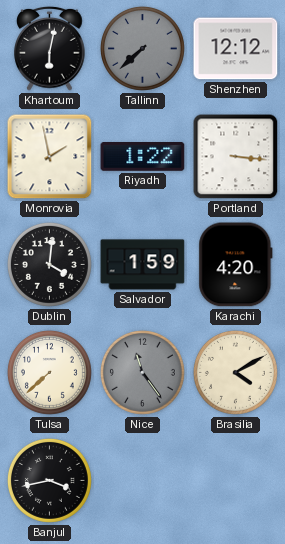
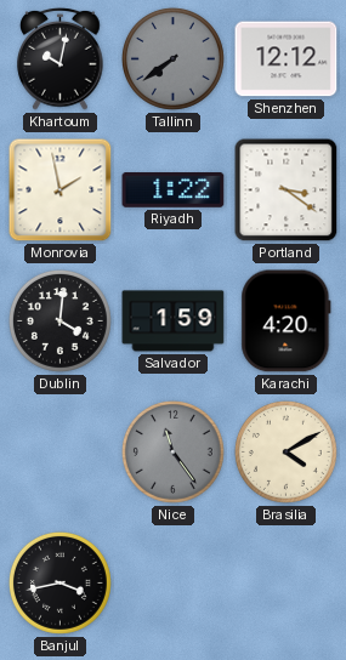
Khartoum: 6:02 -> 10:02 (61, 58)
Tallinn: 7:38 -> 7:39 (172, 58)
Portland: 3:16 -> 3:21 (287, 190)
Tulsa: 7:38 -> none (49, 372)
